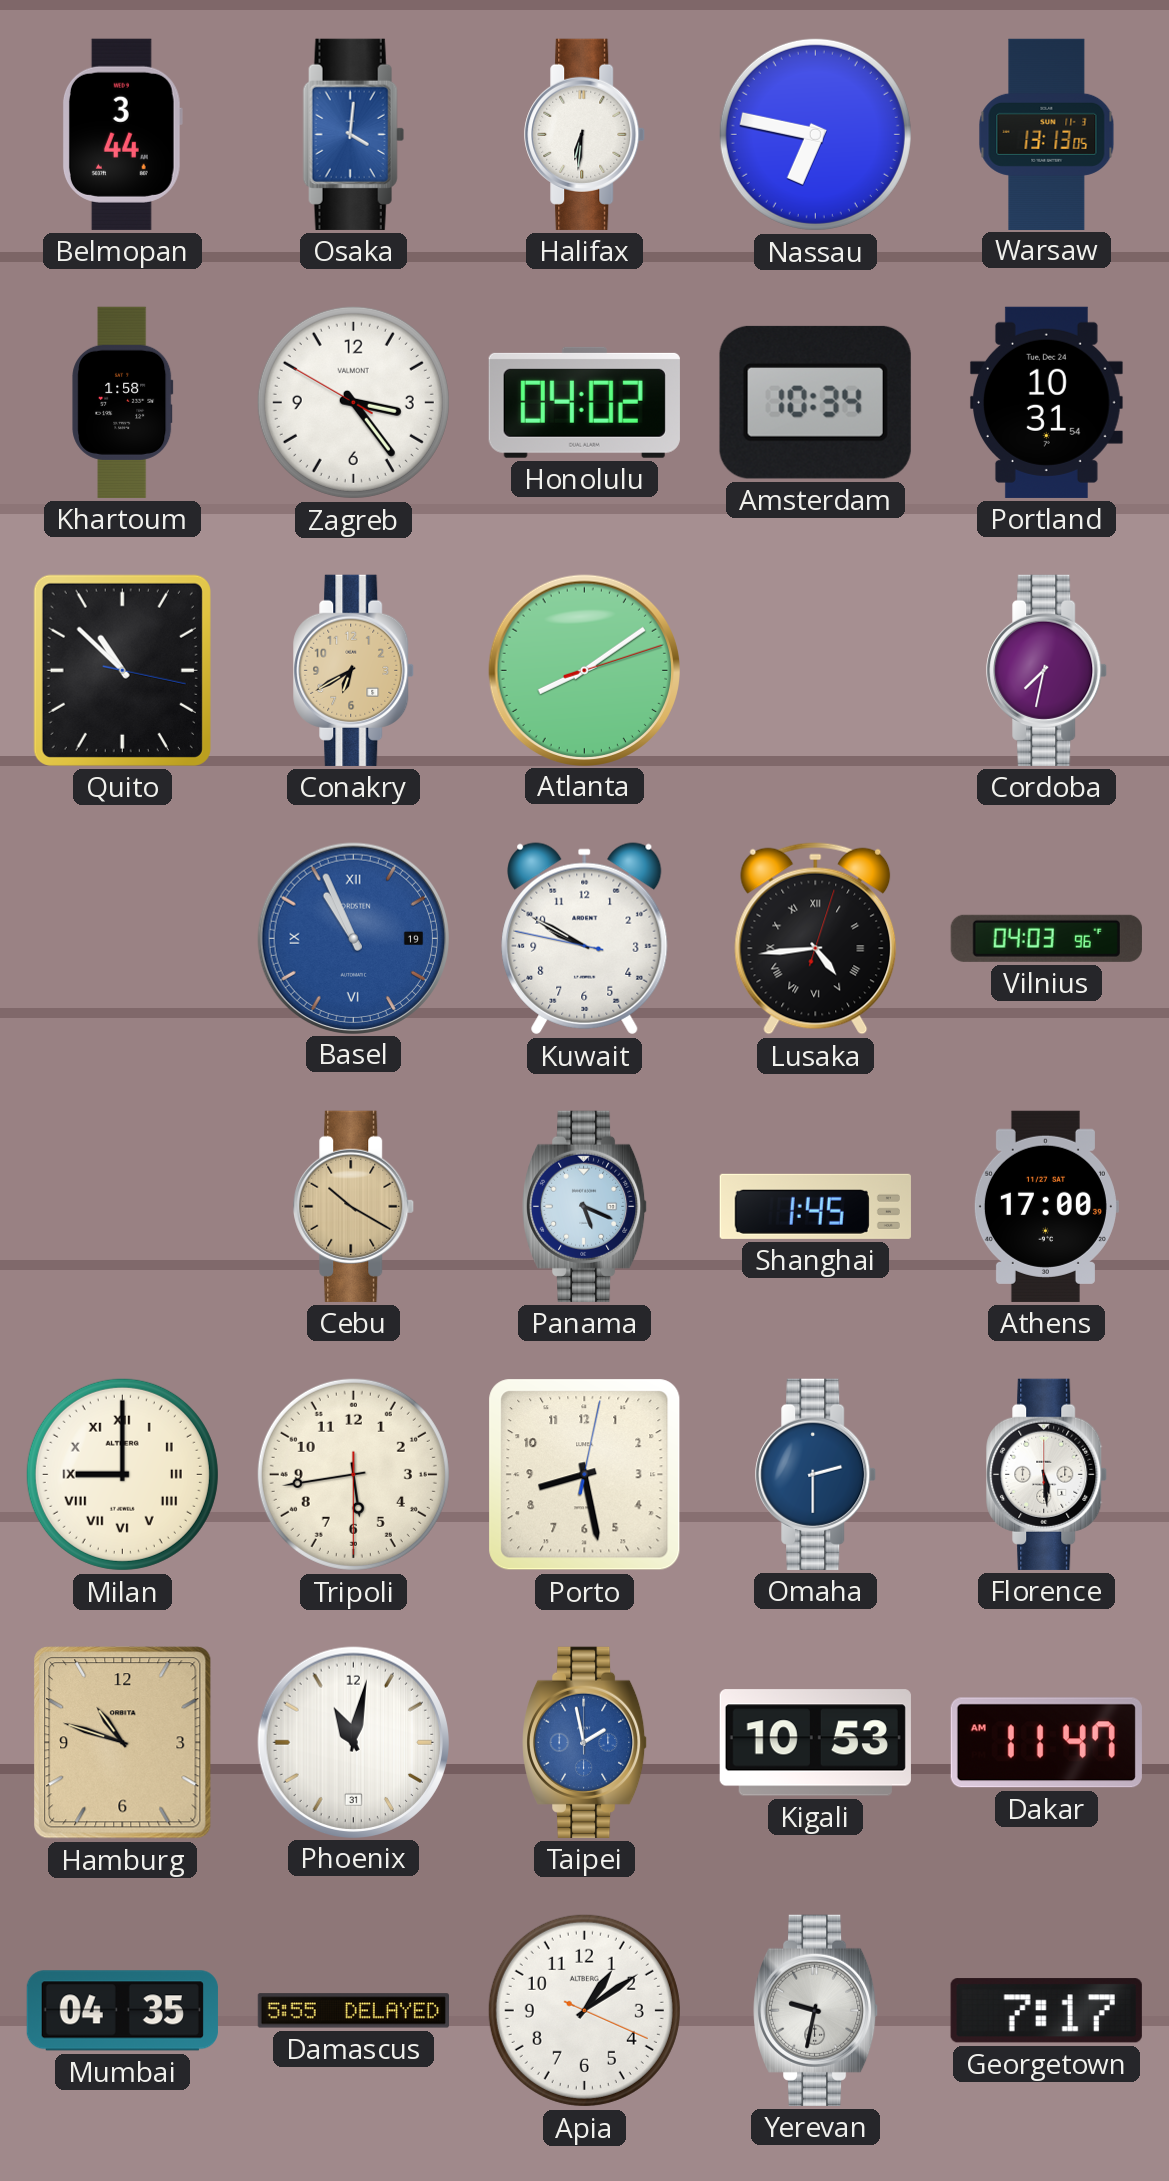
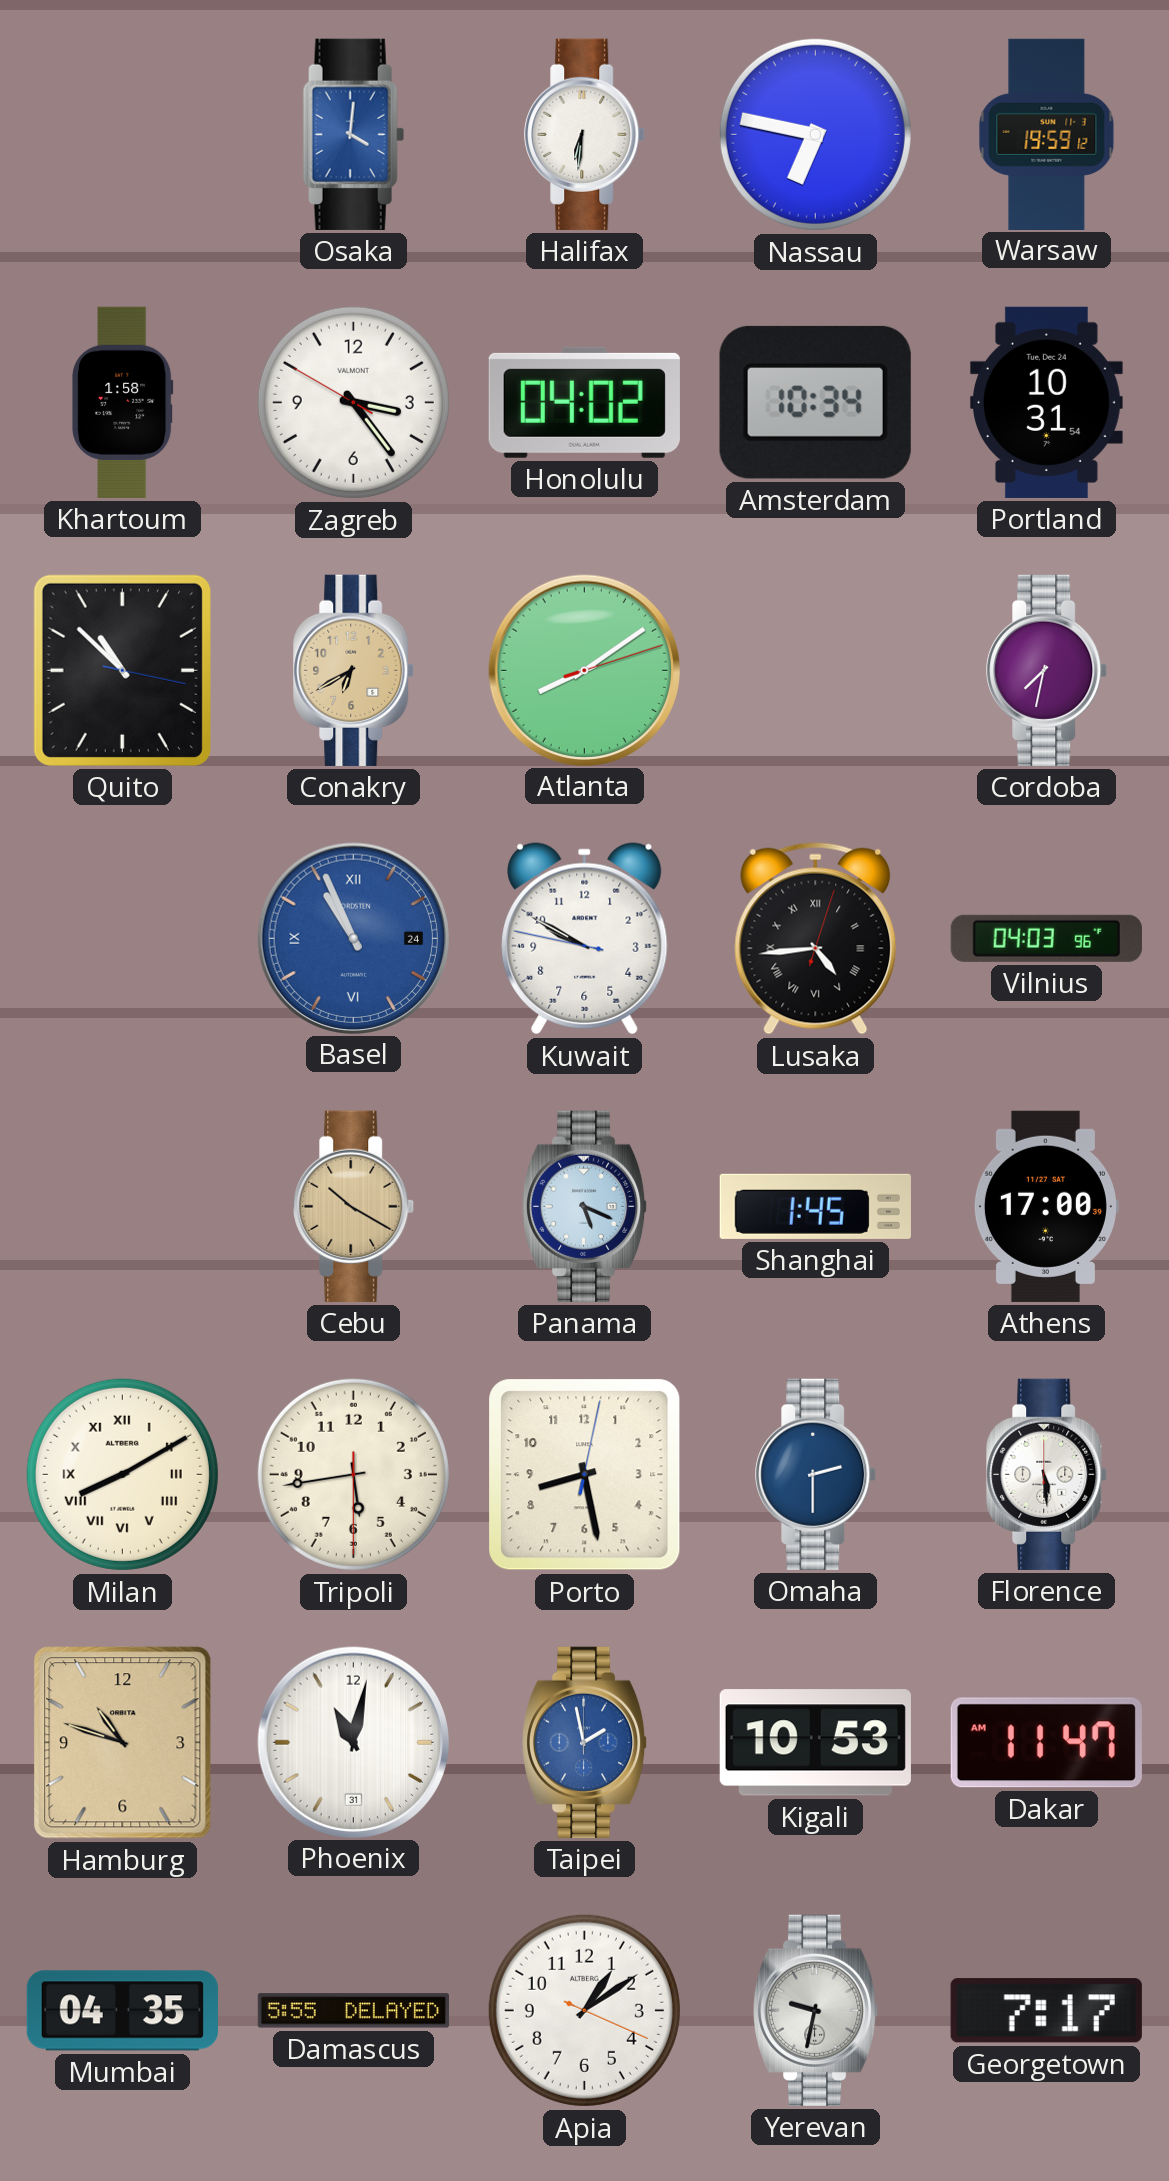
Belmopan: 3:44 -> none (122, 134)
Warsaw: 13:13 -> 19:59 (1047, 134)
Basel date: 19 -> 24 (353, 938)
Milan: 9:00 -> 8:10 (122, 1474)
